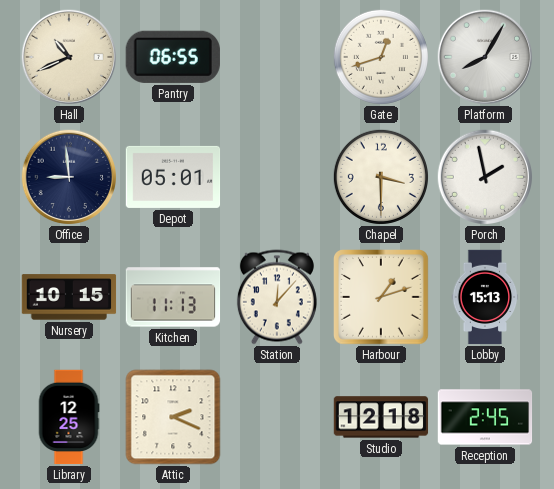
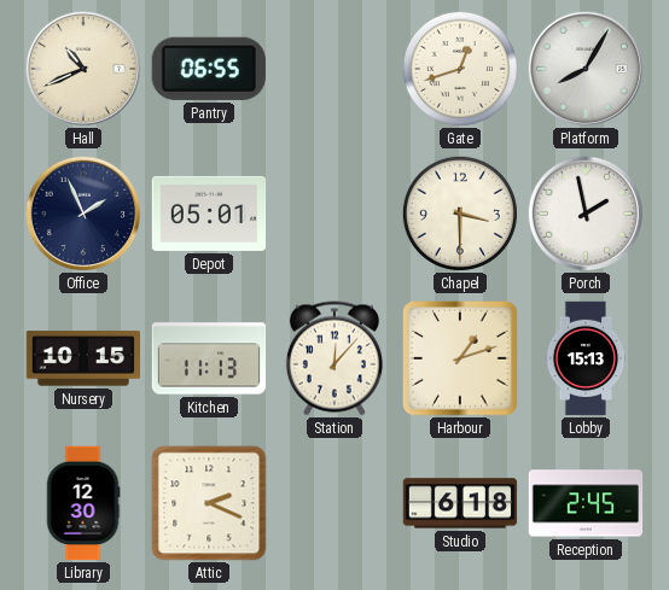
Office: 8:59 -> 1:56 (82, 212)
Library: 12:25 -> 12:30 (83, 503)
Studio: 12:18 -> 6:18 (460, 503)
